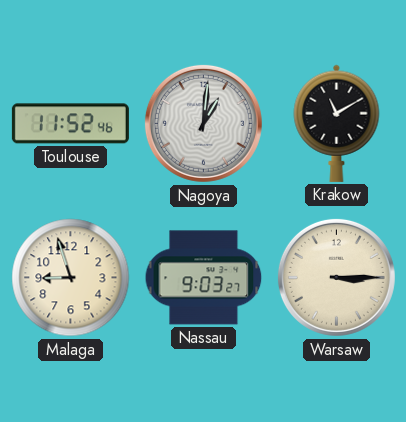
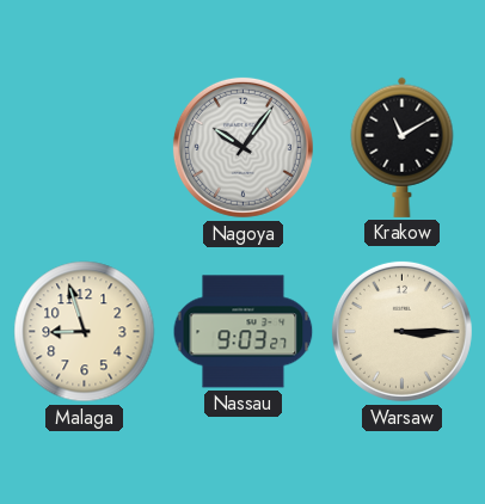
Toulouse: 11:52 -> none (70, 124)
Nagoya: 1:01 -> 10:06 (242, 147)
